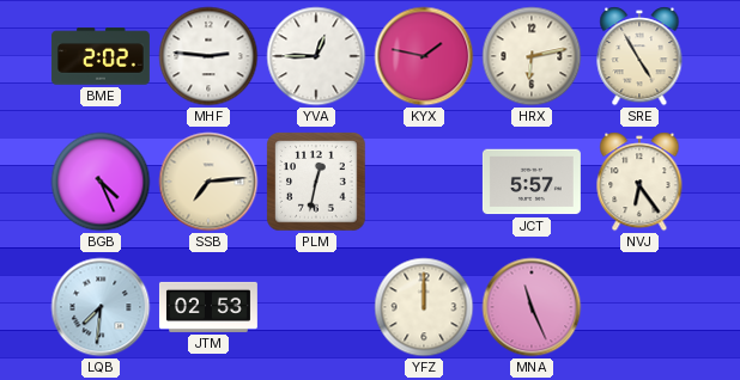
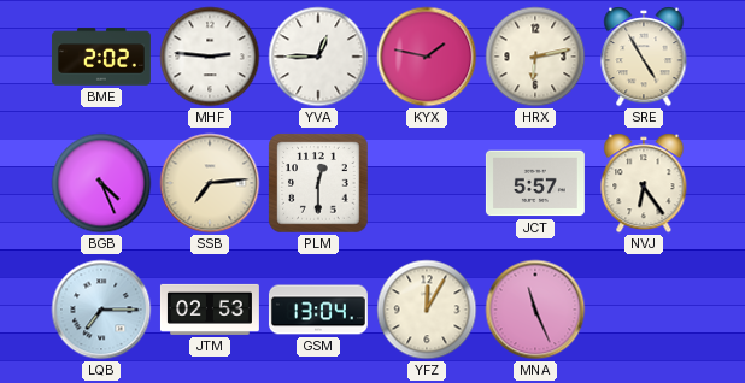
PLM: 12:32 -> 12:30 (318, 183)
LQB: 7:31 -> 7:15 (101, 310)
GSM: none -> 13:04 (318, 310)
YFZ: 12:00 -> 12:05 (427, 310)
